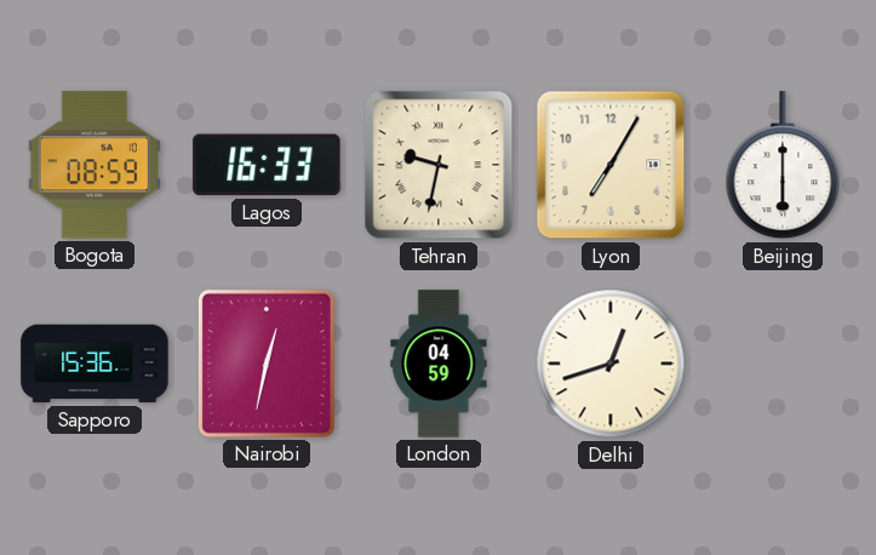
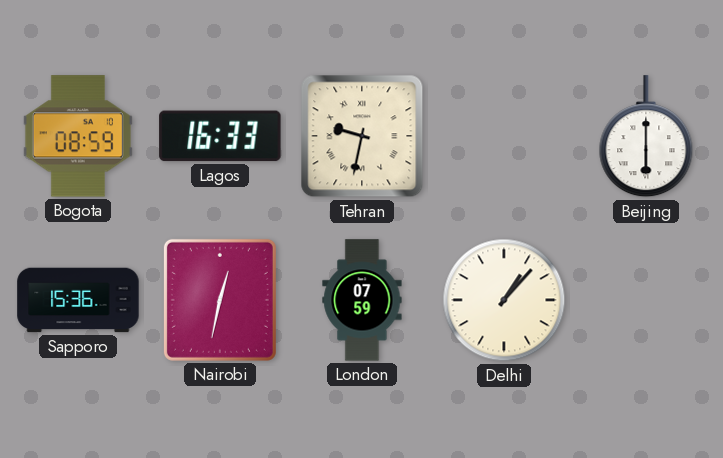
Lyon: 7:05 -> none (611, 165)
London: 04:59 -> 07:59 (362, 300)
Delhi: 12:42 -> 1:07 (504, 300)
